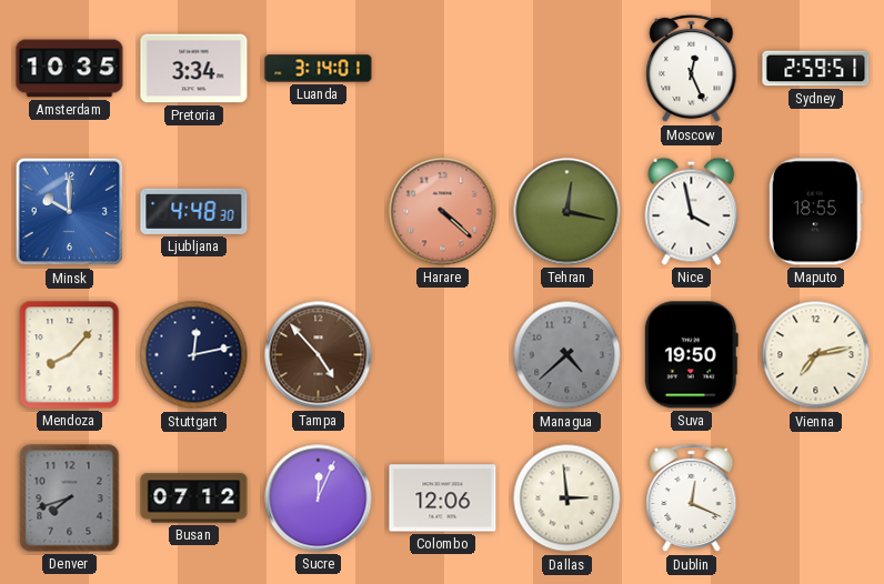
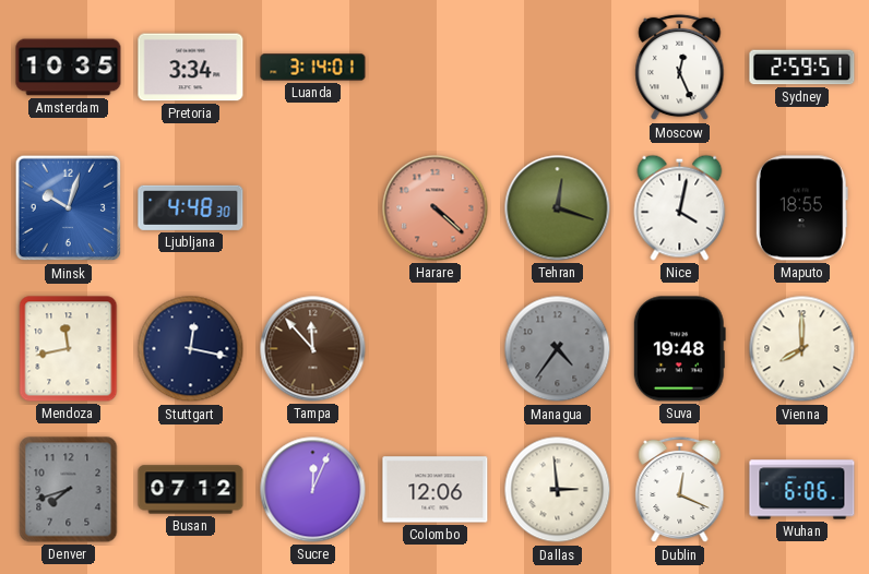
Minsk: 10:00 -> 10:03 (69, 208)
Tehran: 12:17 -> 12:18 (558, 208)
Nice: 3:58 -> 4:02 (680, 207)
Mendoza: 8:07 -> 11:43 (69, 349)
Stuttgart: 12:13 -> 12:17 (191, 349)
Tampa: 4:53 -> 11:53 (313, 349)
Managua: 4:38 -> 4:36 (558, 349)
Suva: 19:50 -> 19:48 (679, 349)
Vienna: 7:13 -> 8:00 (802, 349)
Wuhan: none -> 6:06 (802, 490)
